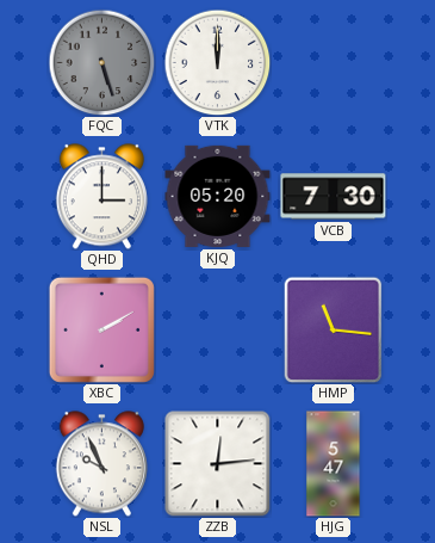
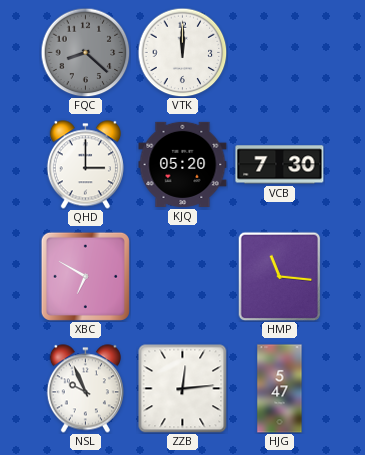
FQC: 5:27 -> 8:22 (85, 52)
XBC: 2:10 -> 6:50 (85, 276)
